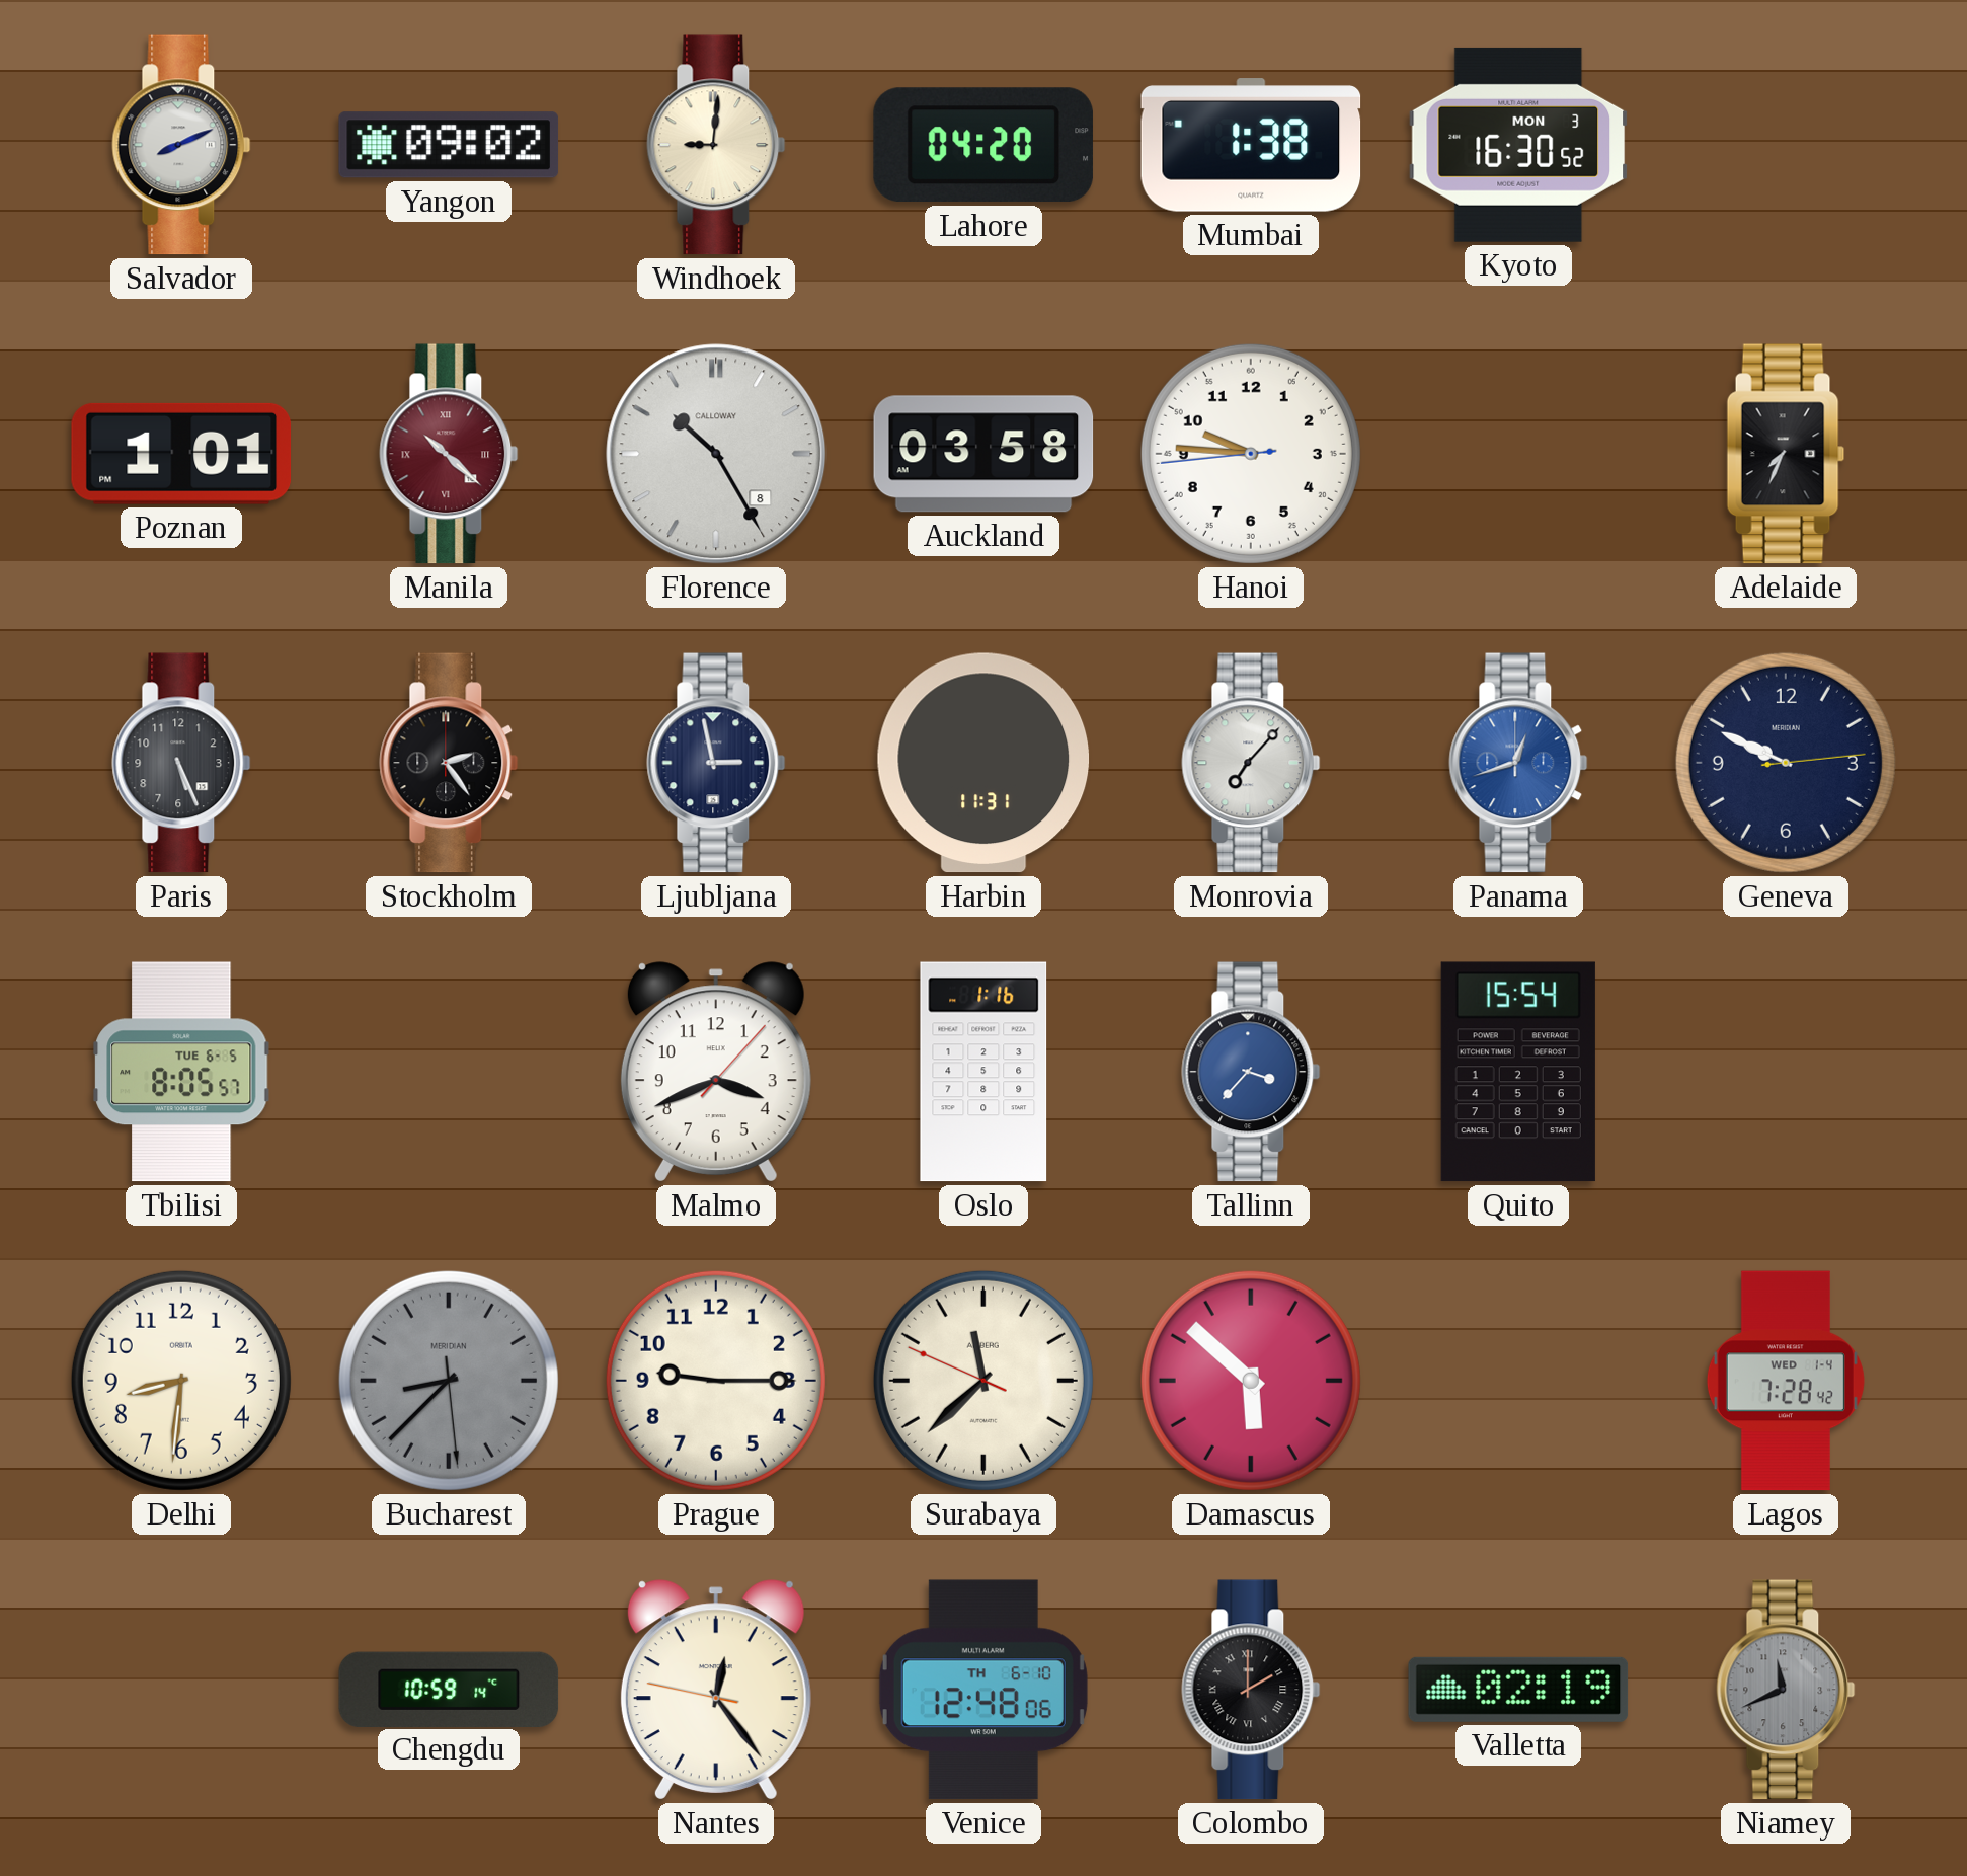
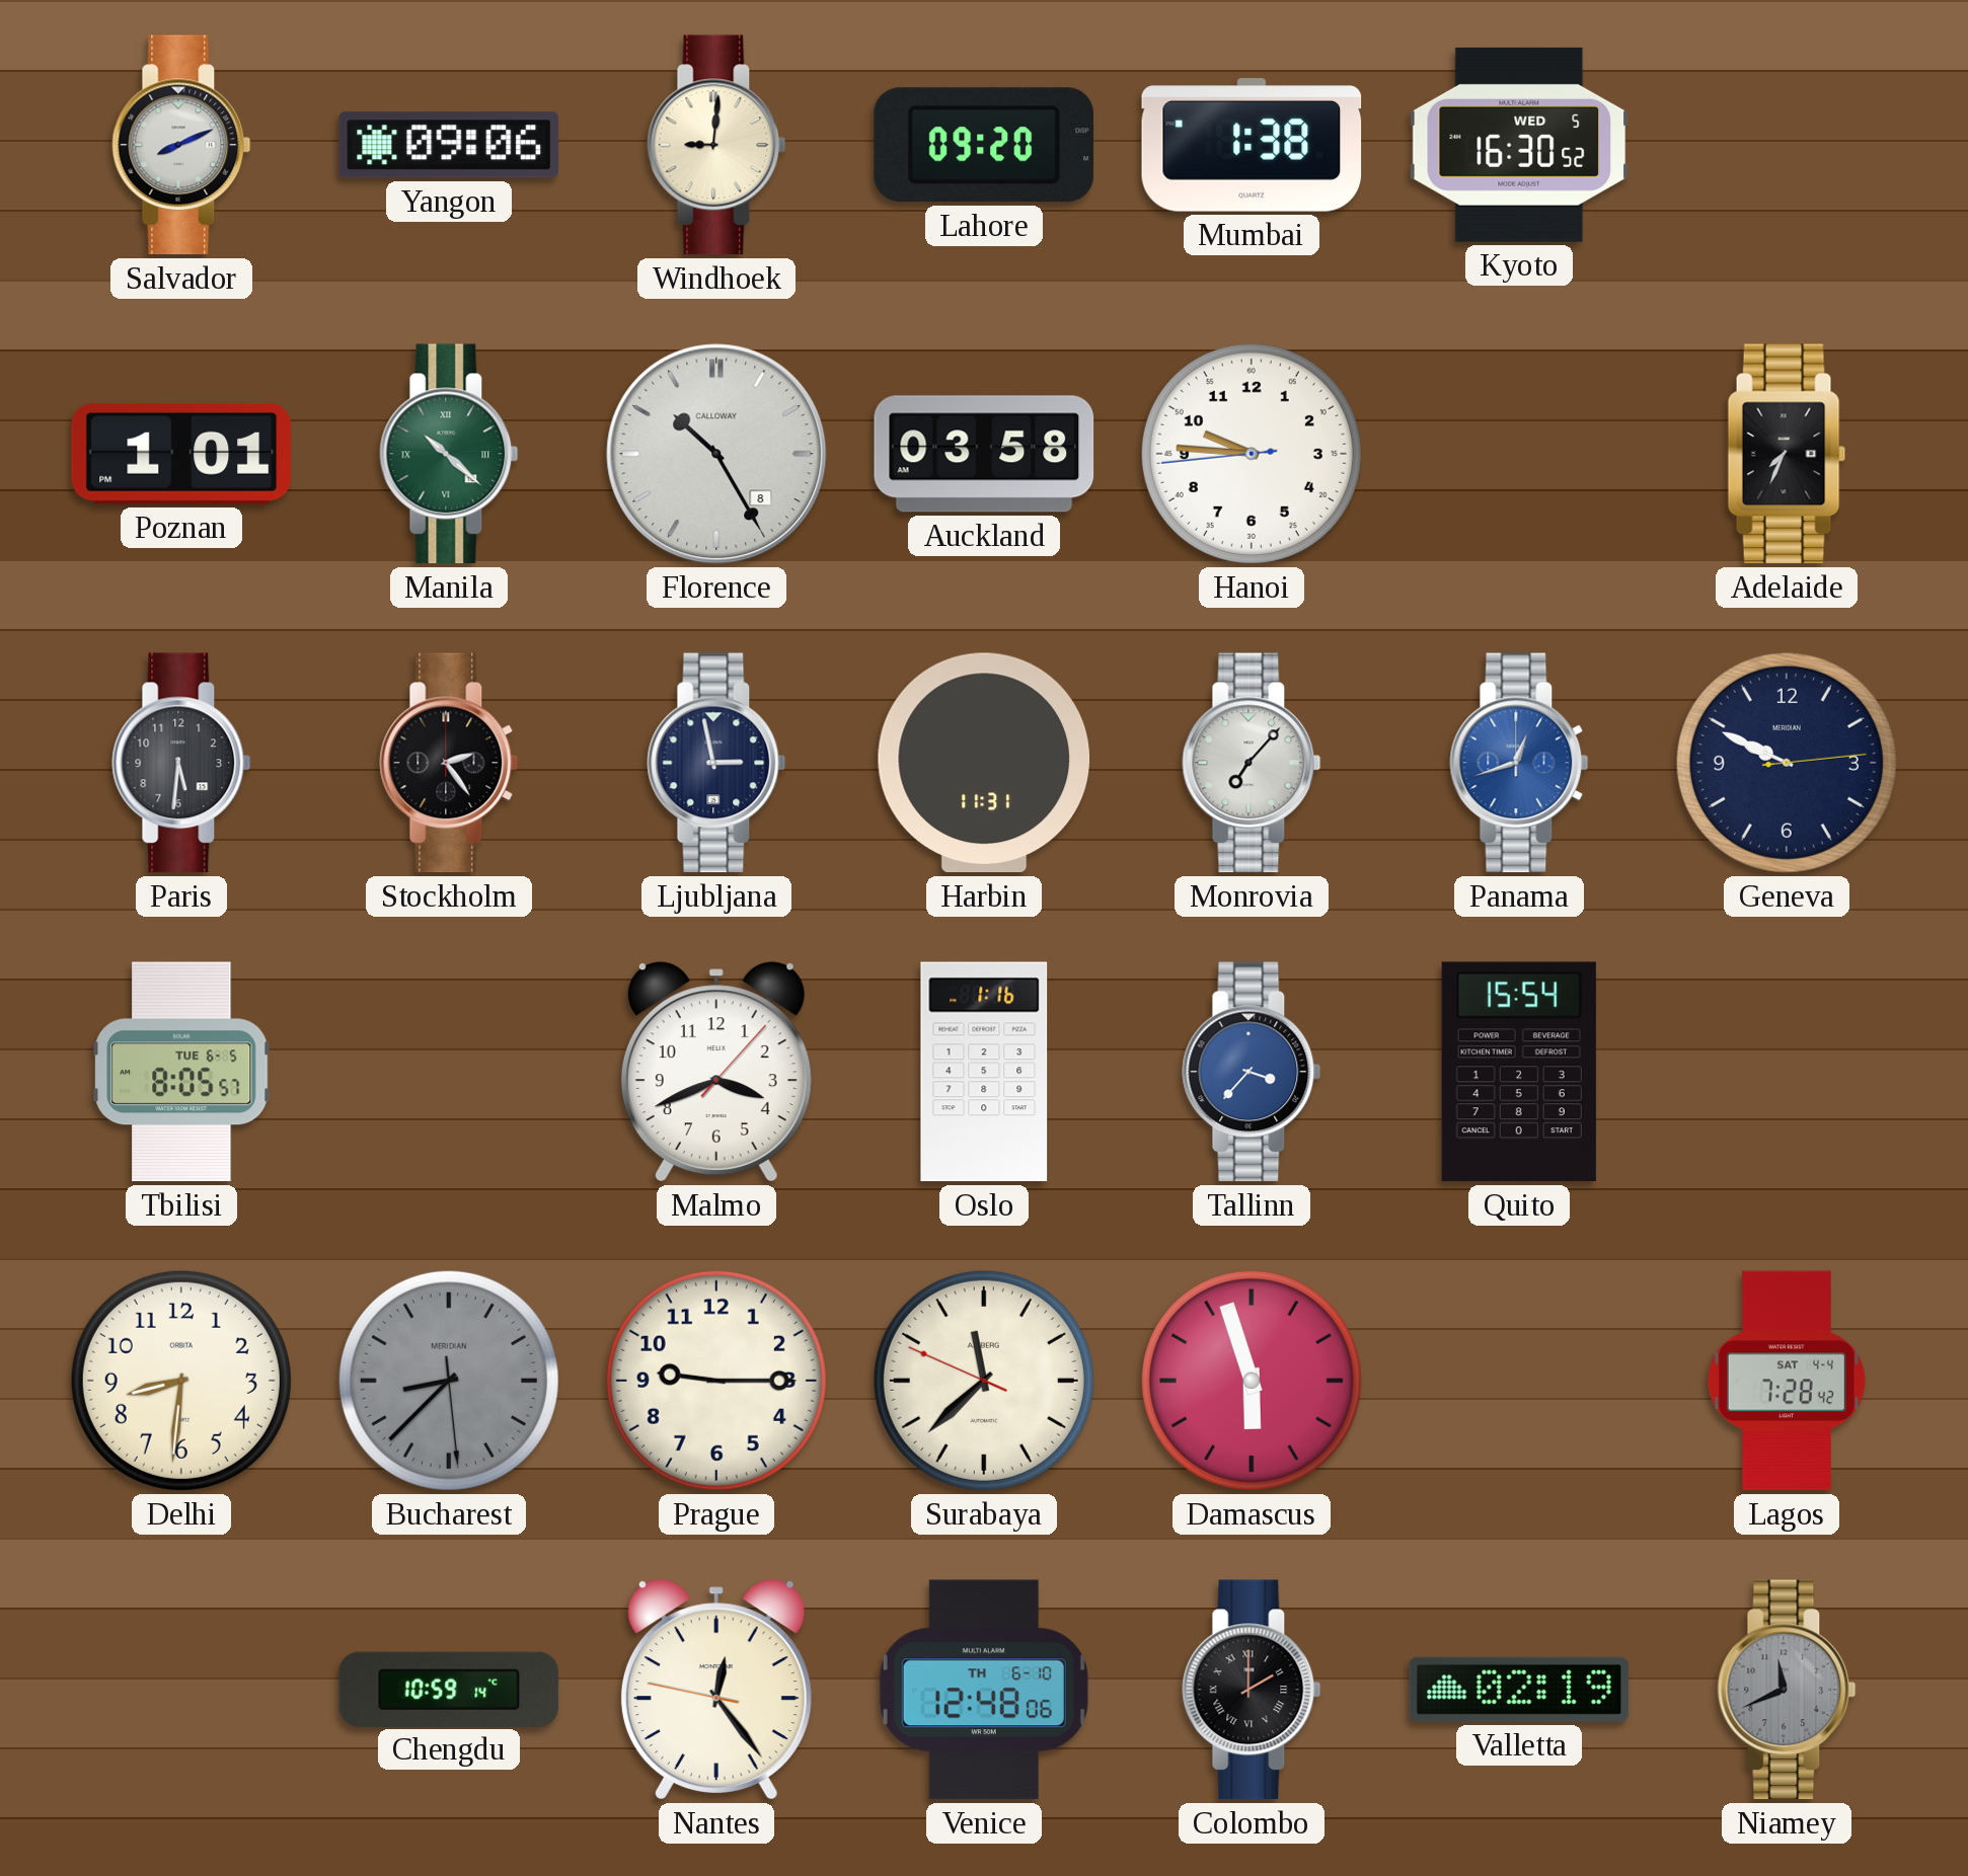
Yangon: 09:02 -> 09:06 (449, 145)
Lahore: 04:20 -> 09:20 (984, 145)
Kyoto date: MON 3 -> WED 5 (1519, 145)
Manila dial: burgundy -> green (449, 454)
Paris: 5:26 -> 5:31 (181, 763)
Damascus: 5:52 -> 5:57 (1252, 1381)
Lagos date: WED 1-4 -> SAT 4-4 (1787, 1381)
